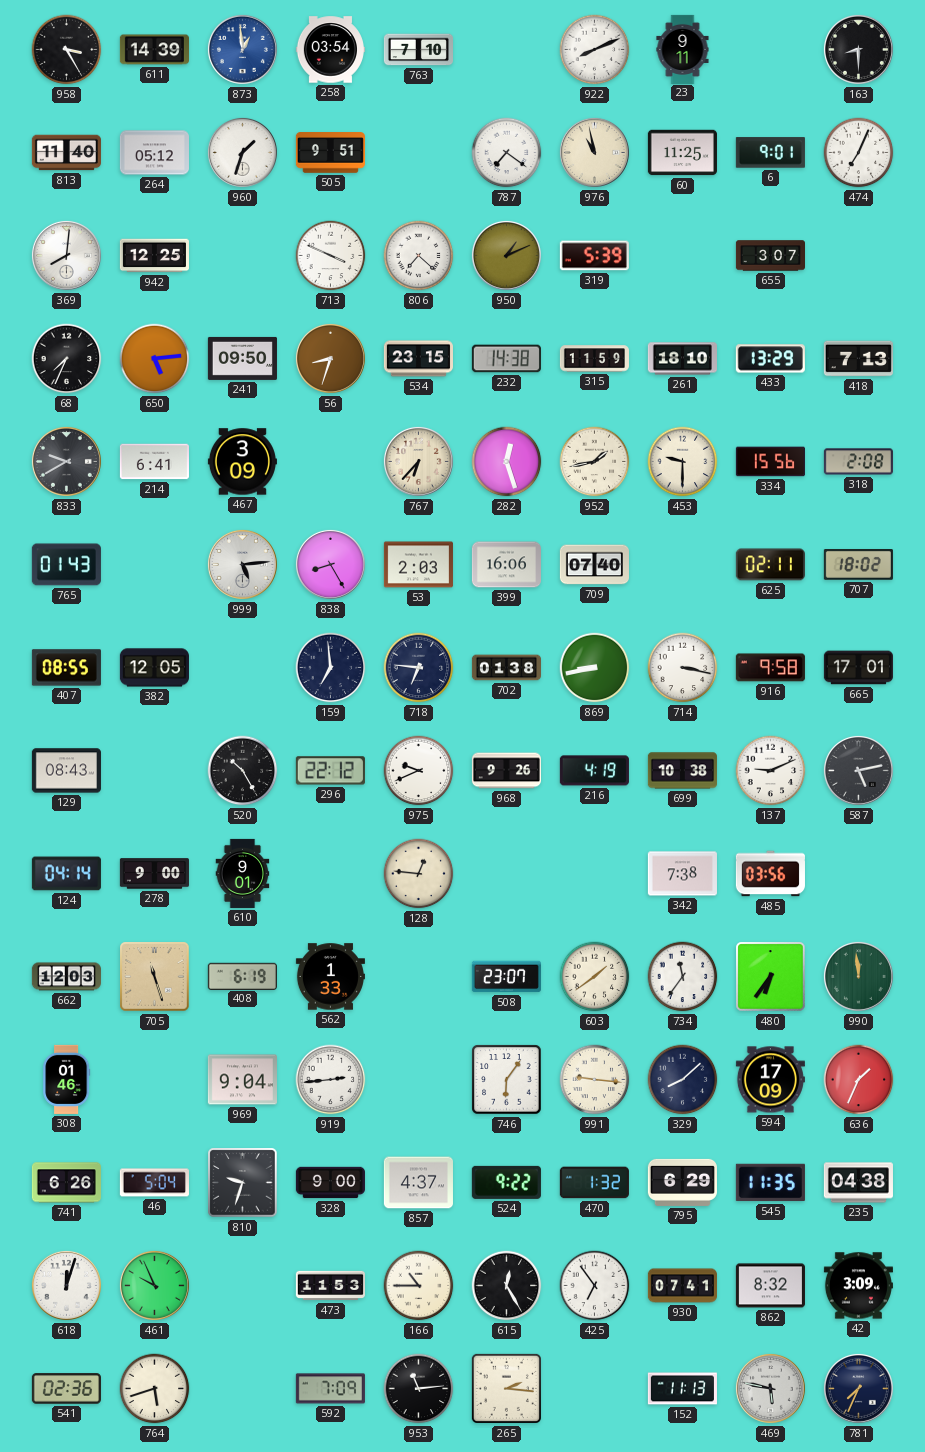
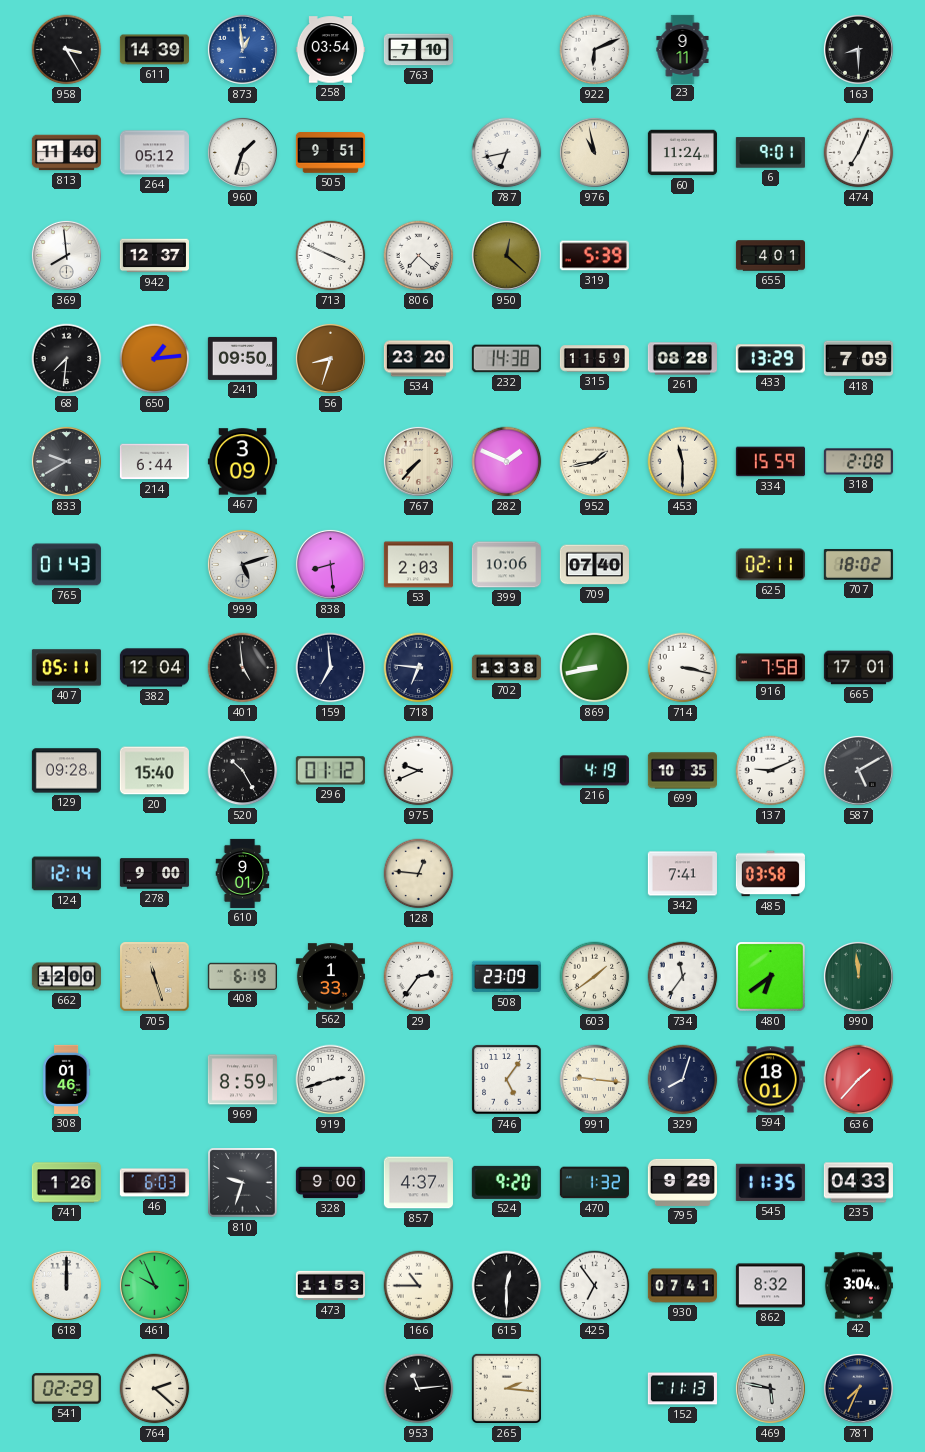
922: 8:11 -> 6:11 (595, 50)
787: 7:21 -> 6:43 (507, 153)
60: 11:25 -> 11:24 (682, 153)
369: 8:01 -> 7:59 (66, 255)
942: 12:25 -> 12:37 (154, 256)
950: 1:11 -> 12:22 (506, 255)
655: 3:07 -> 4:01 (770, 256)
68: 7:34 -> 7:31 (67, 359)
650: 5:14 -> 1:14 (155, 359)
534: 23:15 -> 23:20 (418, 359)
261: 18:10 -> 08:28 (682, 359)
418: 7:13 -> 7:09 (858, 359)
214: 6:41 -> 6:44 (154, 462)
767: 6:37 -> 7:37 (418, 461)
282: 12:27 -> 1:49 (507, 462)
453: 9:30 -> 11:30 (683, 462)
334: 15:56 -> 15:59 (770, 462)
999: 5:14 -> 5:12 (242, 564)
838: 8:25 -> 8:29 (330, 564)
399: 16:06 -> 10:06 (506, 565)
407: 08:55 -> 05:11 (66, 668)
382: 12:05 -> 12:04 (154, 668)
401: none -> 4:59 (243, 668)
702: 01:38 -> 13:38 (506, 668)
916: 9:58 -> 7:58 (770, 668)
129: 08:43 -> 09:28 (66, 771)
20: none -> 15:40 (154, 771)
296: 22:12 -> 01:12 (330, 771)
968: 9:26 -> none (506, 771)
699: 10:38 -> 10:35 (682, 771)
587: 5:13 -> 5:10 (858, 770)
124: 04:14 -> 12:14 (66, 874)
342: 7:38 -> 7:41 (682, 874)
485: 03:56 -> 03:58 (770, 874)
662: 12:03 -> 12:00 (66, 977)
29: none -> 2:36 (419, 977)
508: 23:07 -> 23:09 (506, 977)
480: 6:36 -> 6:39 (771, 977)
969: 9:04 -> 8:59 (242, 1080)
919: 2:44 -> 2:42 (331, 1080)
746: 6:06 -> 5:06 (507, 1080)
329: 8:08 -> 8:03 (683, 1080)
594: 17:09 -> 18:01 (770, 1080)
636: 1:34 -> 1:37 (859, 1080)
741: 6:26 -> 1:26 (66, 1183)
46: 5:04 -> 6:03 (154, 1183)
524: 9:22 -> 9:20 (506, 1182)
795: 6:29 -> 9:29 (682, 1182)
235: 04:38 -> 04:33 (858, 1183)
618: 12:03 -> 12:00 (66, 1285)
615: 12:25 -> 12:30 (507, 1286)
42: 3:09 -> 3:04 (858, 1286)
541: 02:36 -> 02:29 (66, 1389)
764: 5:42 -> 2:22 (155, 1389)
592: 7:09 -> none (330, 1389)
